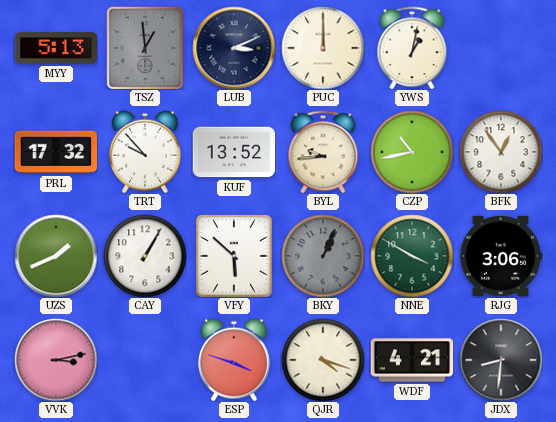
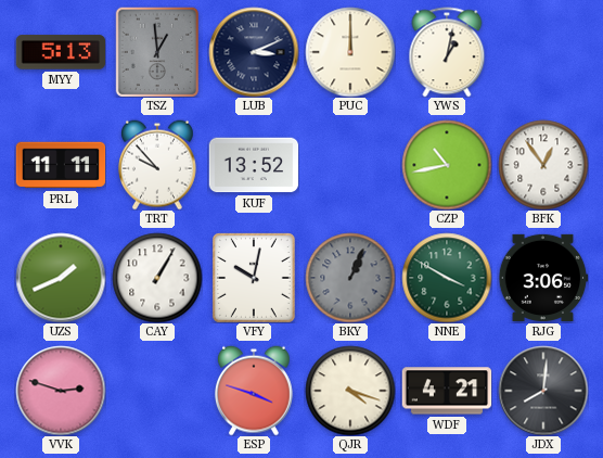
PRL: 17:32 -> 11:11 (61, 165)
BYL: 9:44 -> none (323, 152)
VFY: 5:52 -> 10:02 (255, 278)
VVK: 3:13 -> 2:48 (61, 391)
JDX: 8:31 -> 8:01 (543, 391)
